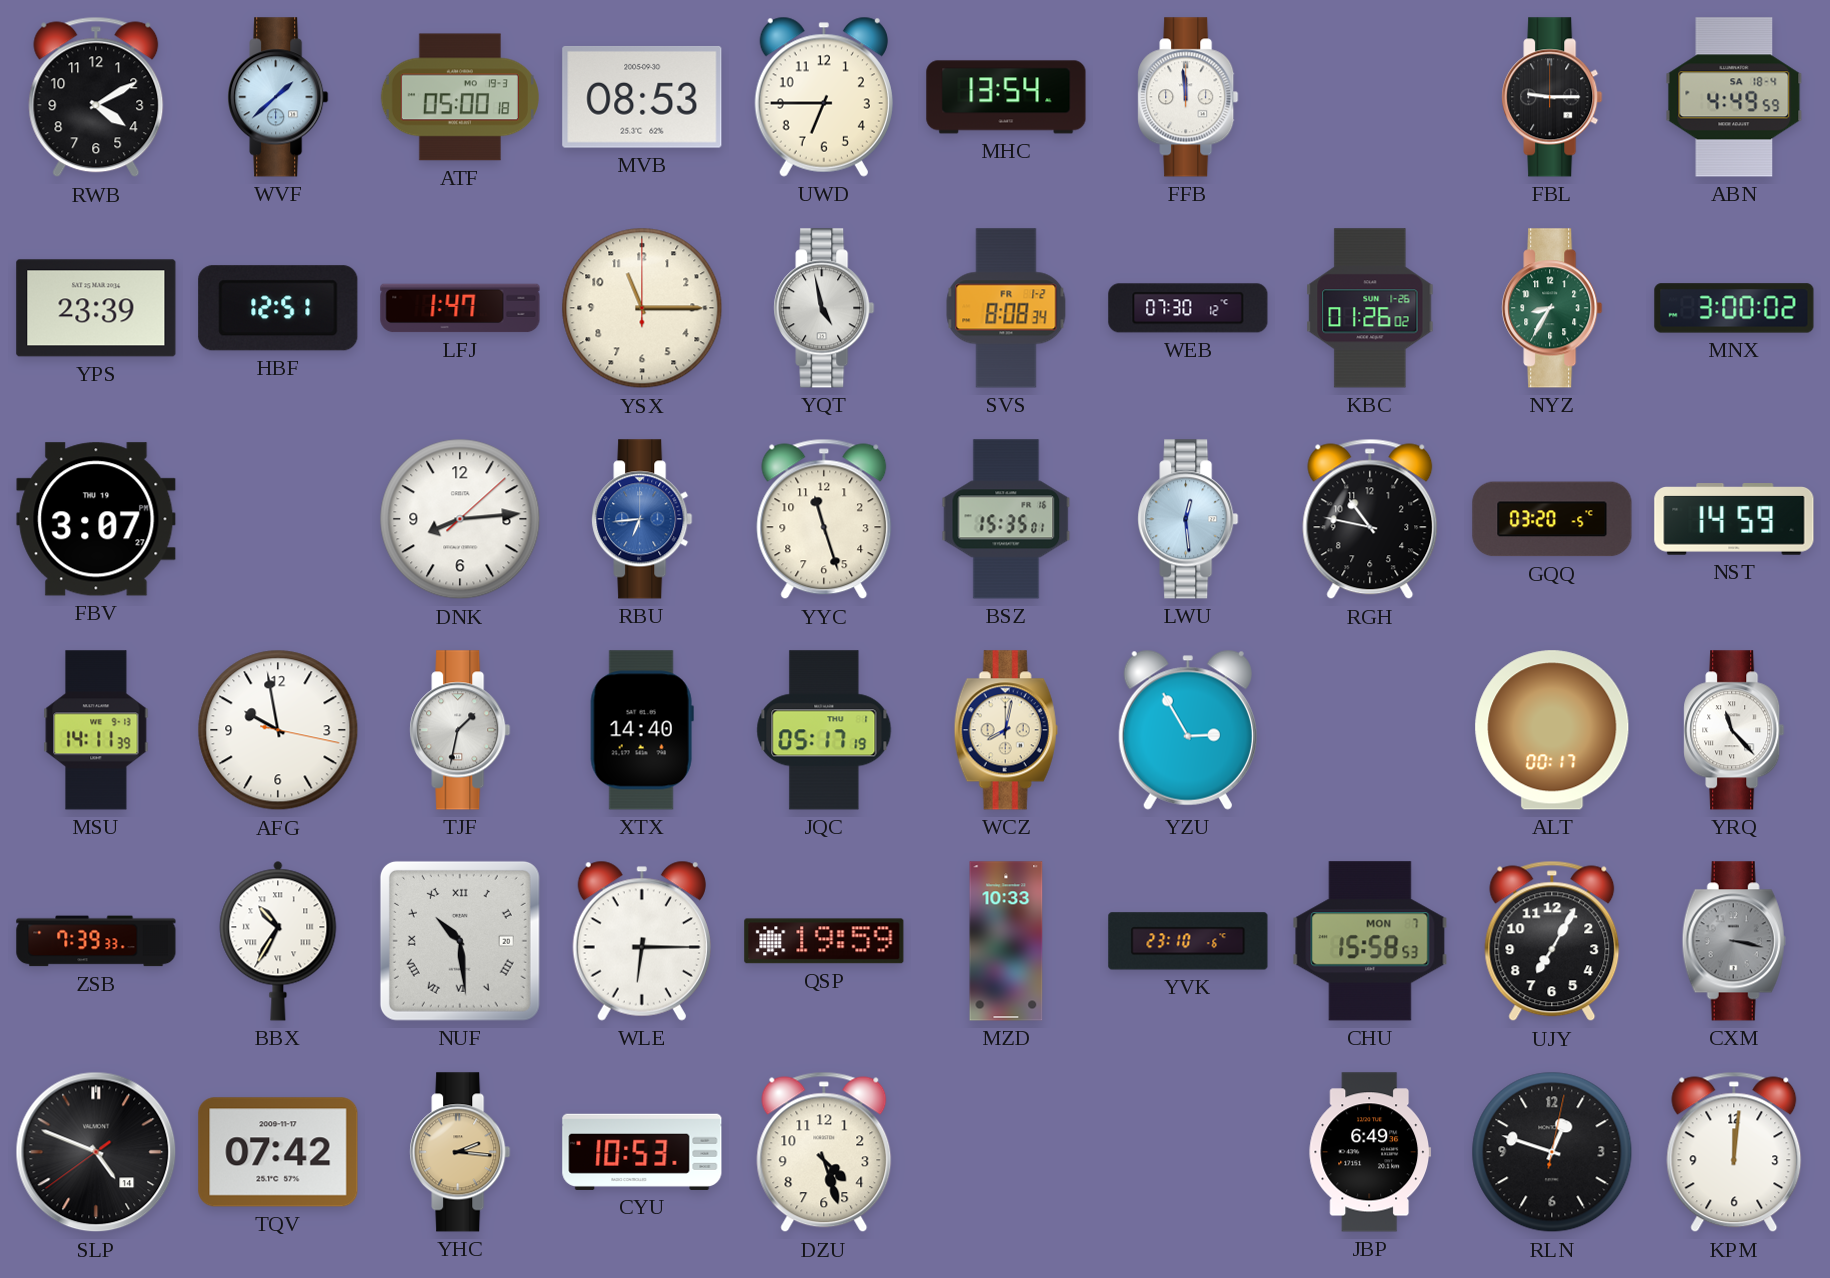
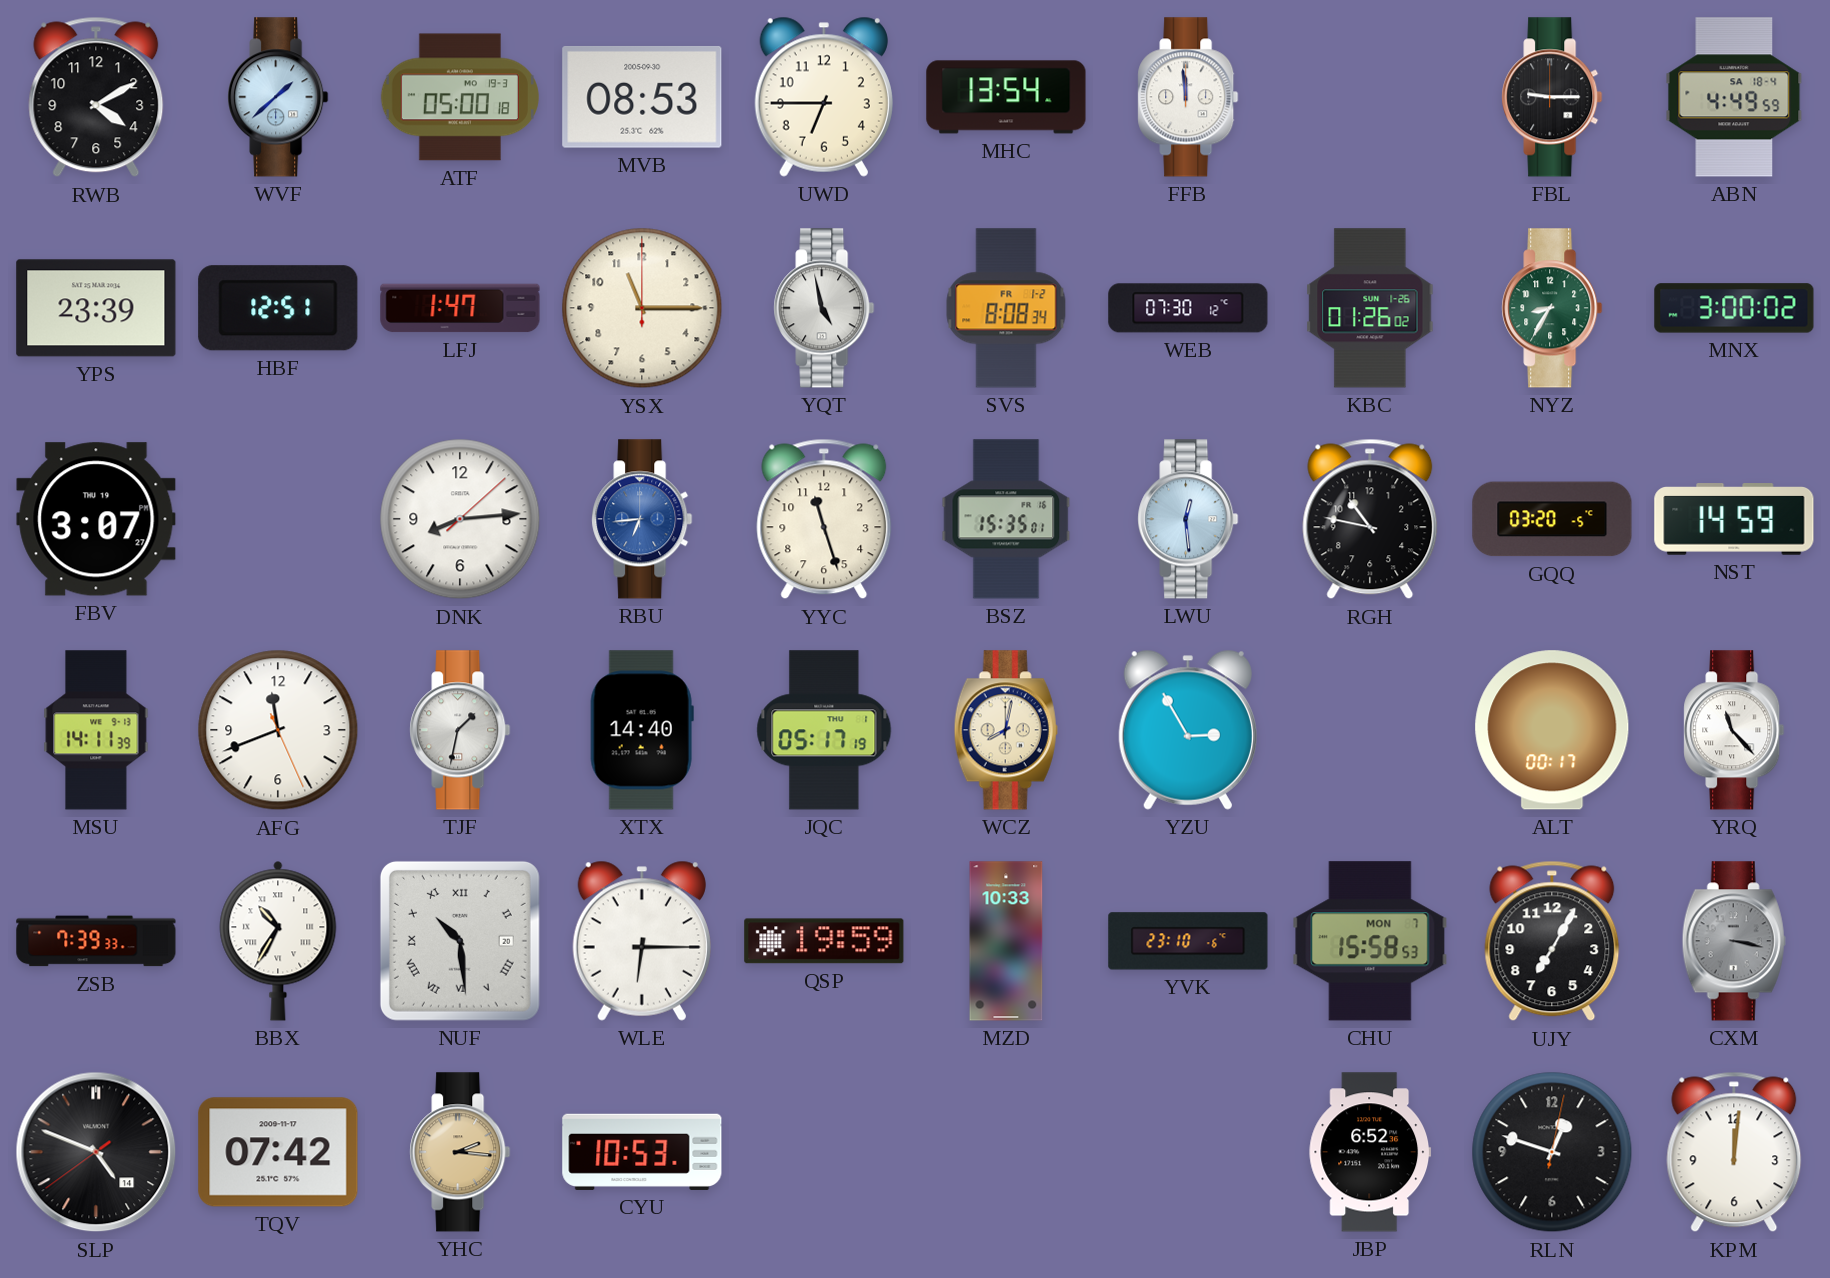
AFG: 9:58 -> 11:41 (278, 730)
DZU: 4:27 -> none (824, 1152)
JBP: 6:49 -> 6:52 (1370, 1152)
